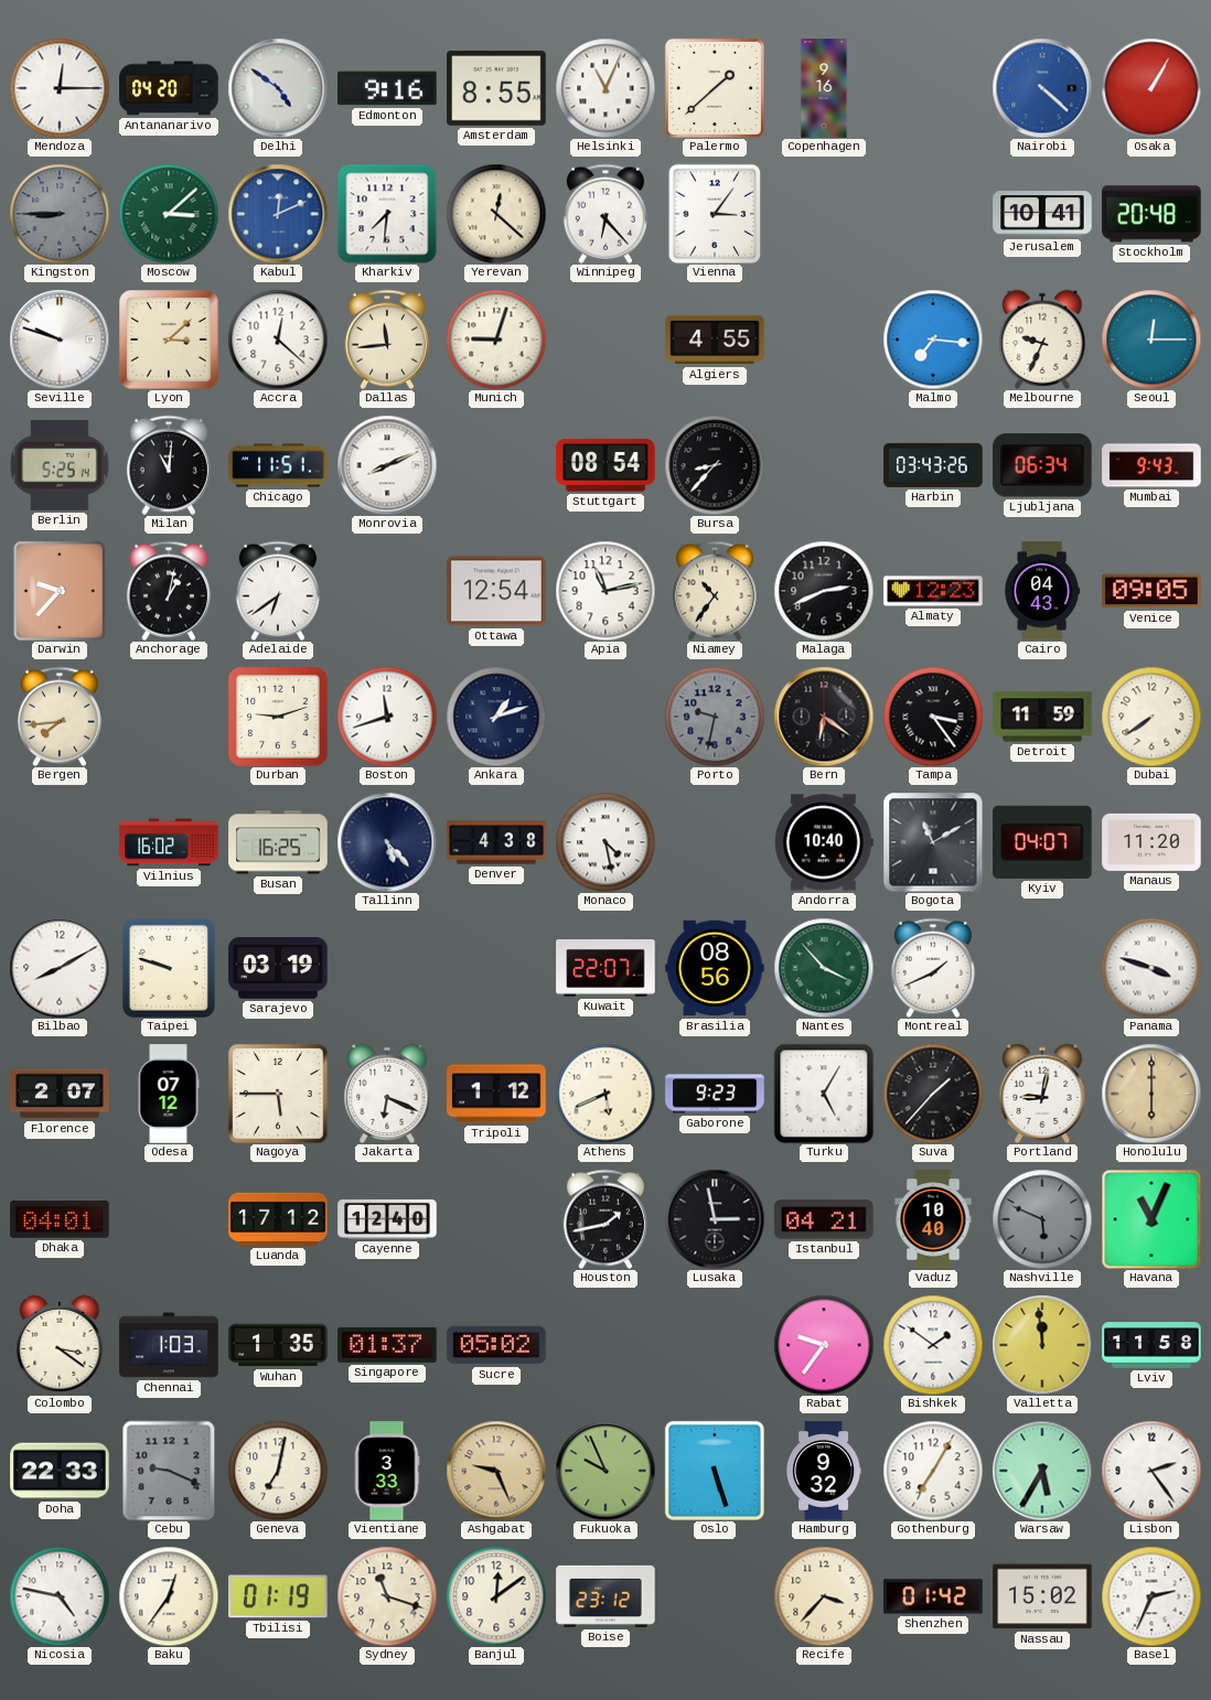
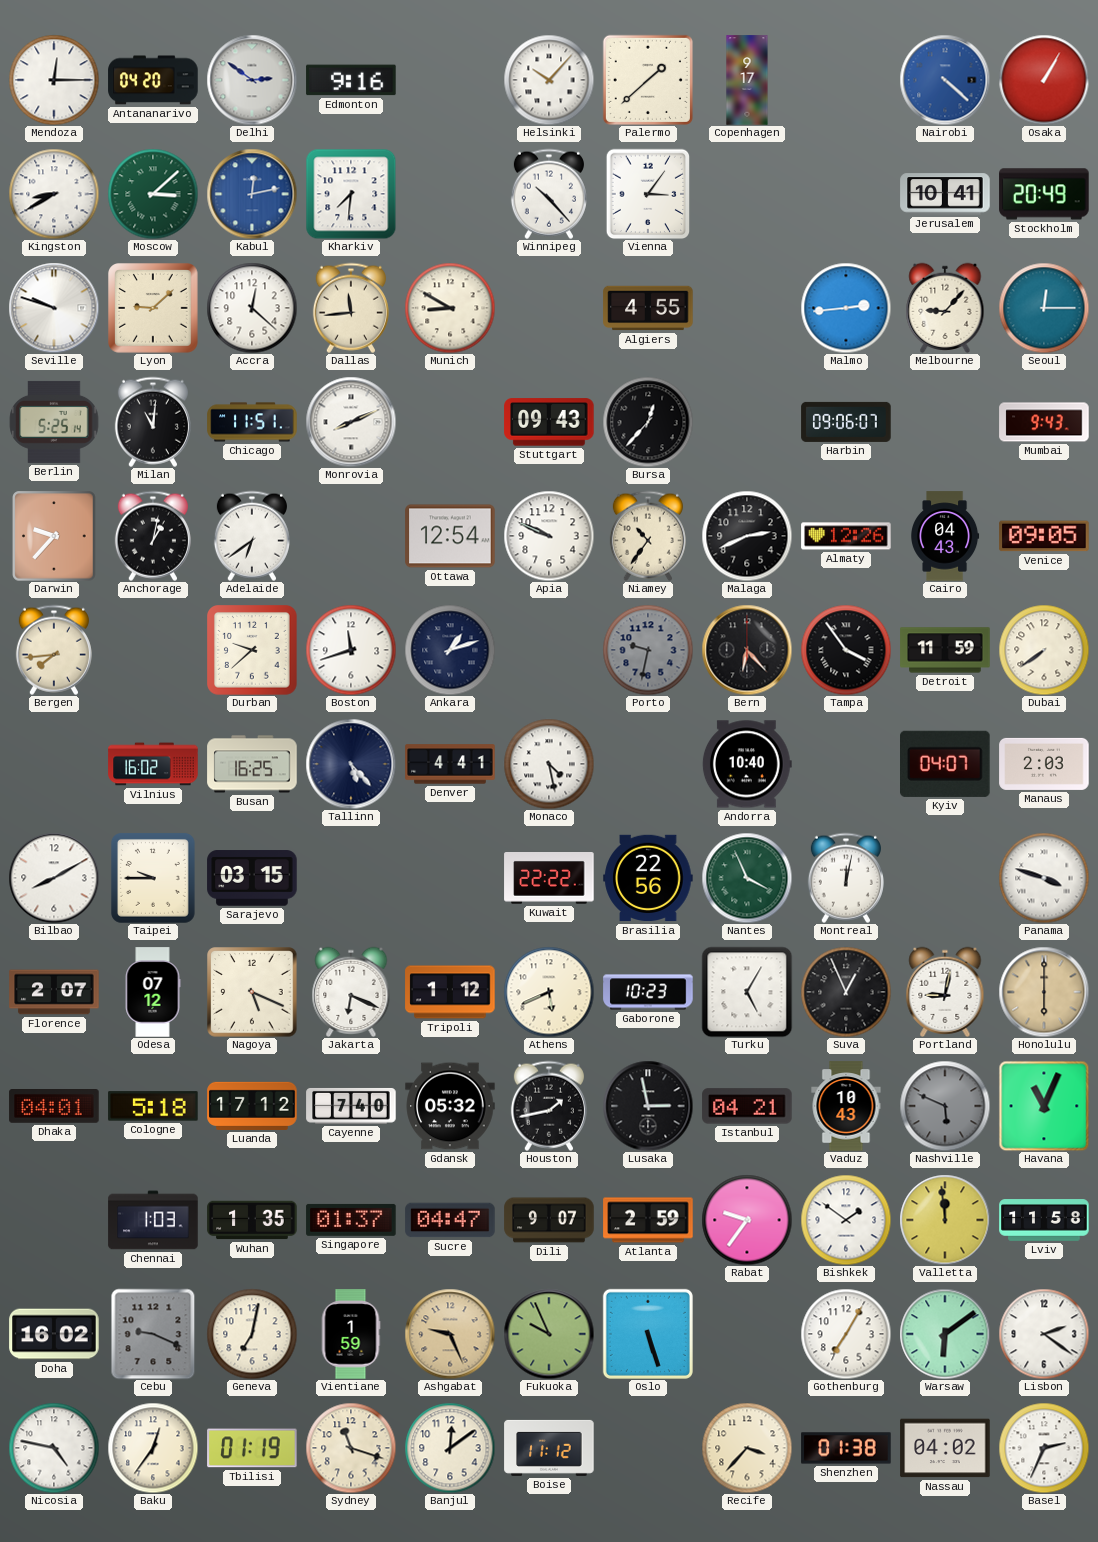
Delhi: 4:51 -> 2:51 (252, 80)
Amsterdam: 8:55 -> none (496, 88)
Helsinki: 11:04 -> 10:07 (549, 80)
Copenhagen: 9:16 -> 9:17 (747, 80)
Kingston: 8:45 -> 8:40 (54, 194)
Kingston dial: grey -> white (54, 194)
Kabul: 12:11 -> 12:13 (252, 194)
Yerevan: 12:22 -> none (496, 214)
Winnipeg: 6:23 -> 10:23 (549, 194)
Stockholm: 20:48 -> 20:49 (1044, 194)
Lyon: 3:08 -> 9:08 (154, 309)
Munich: 9:03 -> 8:50 (450, 308)
Malmo: 7:16 -> 2:44 (846, 308)
Melbourne: 9:34 -> 9:07 (945, 307)
Stuttgart: 08:54 -> 09:43 (549, 422)
Bursa: 8:37 -> 12:37 (648, 422)
Harbin: 03:43 -> 09:06 (846, 422)
Ljubljana: 06:34 -> none (1043, 465)
Apia: 11:13 -> 9:49 (549, 536)
Almaty: 12:23 -> 12:26 (846, 536)
Durban: 9:12 -> 9:38 (253, 651)
Bern: 6:21 -> 6:23 (747, 650)
Tampa: 3:24 -> 3:54 (846, 650)
Denver: 4:38 -> 4:41 (450, 764)
Bogota: 11:10 -> none (933, 842)
Manaus: 11:20 -> 2:03 (1044, 764)
Taipei: 9:48 -> 9:45 (153, 878)
Sarajevo: 03:19 -> 03:15 (252, 878)
Kuwait: 22:07 -> 22:22 (549, 879)
Brasilia: 08:56 -> 22:56 (648, 878)
Nantes: 3:53 -> 3:56 (747, 878)
Montreal: 1:41 -> 12:02 (846, 878)
Nagoya: 5:45 -> 5:19 (252, 992)
Gaborone: 9:23 -> 10:23 (648, 992)
Suva: 1:37 -> 12:56 (846, 992)
Cologne: none -> 5:18 (153, 1106)
Cayenne: 12:40 -> 7:40 (351, 1106)
Gdansk: none -> 05:32 (450, 1106)
Vaduz: 10:40 -> 10:43 (846, 1106)
Colombo: 3:21 -> none (60, 1344)
Sucre: 05:02 -> 04:47 (450, 1220)
Dili: none -> 9:07 (549, 1220)
Atlanta: none -> 2:59 (648, 1220)
Doha: 22:33 -> 16:02 (54, 1334)
Vientiane: 3:33 -> 1:59 (351, 1334)
Hamburg: 9:32 -> none (824, 1471)
Warsaw: 5:35 -> 6:09 (945, 1334)
Lisbon: 2:24 -> 2:21 (1044, 1334)
Boise: 23:12 -> 11:12 (549, 1448)
Shenzhen: 01:42 -> 01:38 (846, 1448)
Nassau: 15:02 -> 04:02 (945, 1448)
